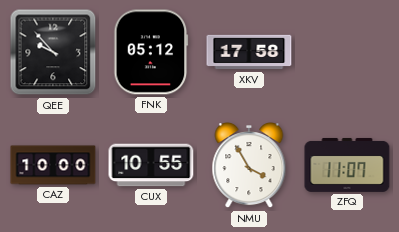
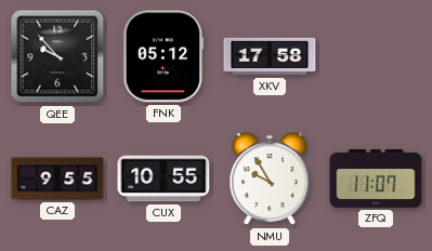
CAZ: 10:00 -> 9:55 (57, 179)
NMU: 3:55 -> 9:55 (270, 180)
